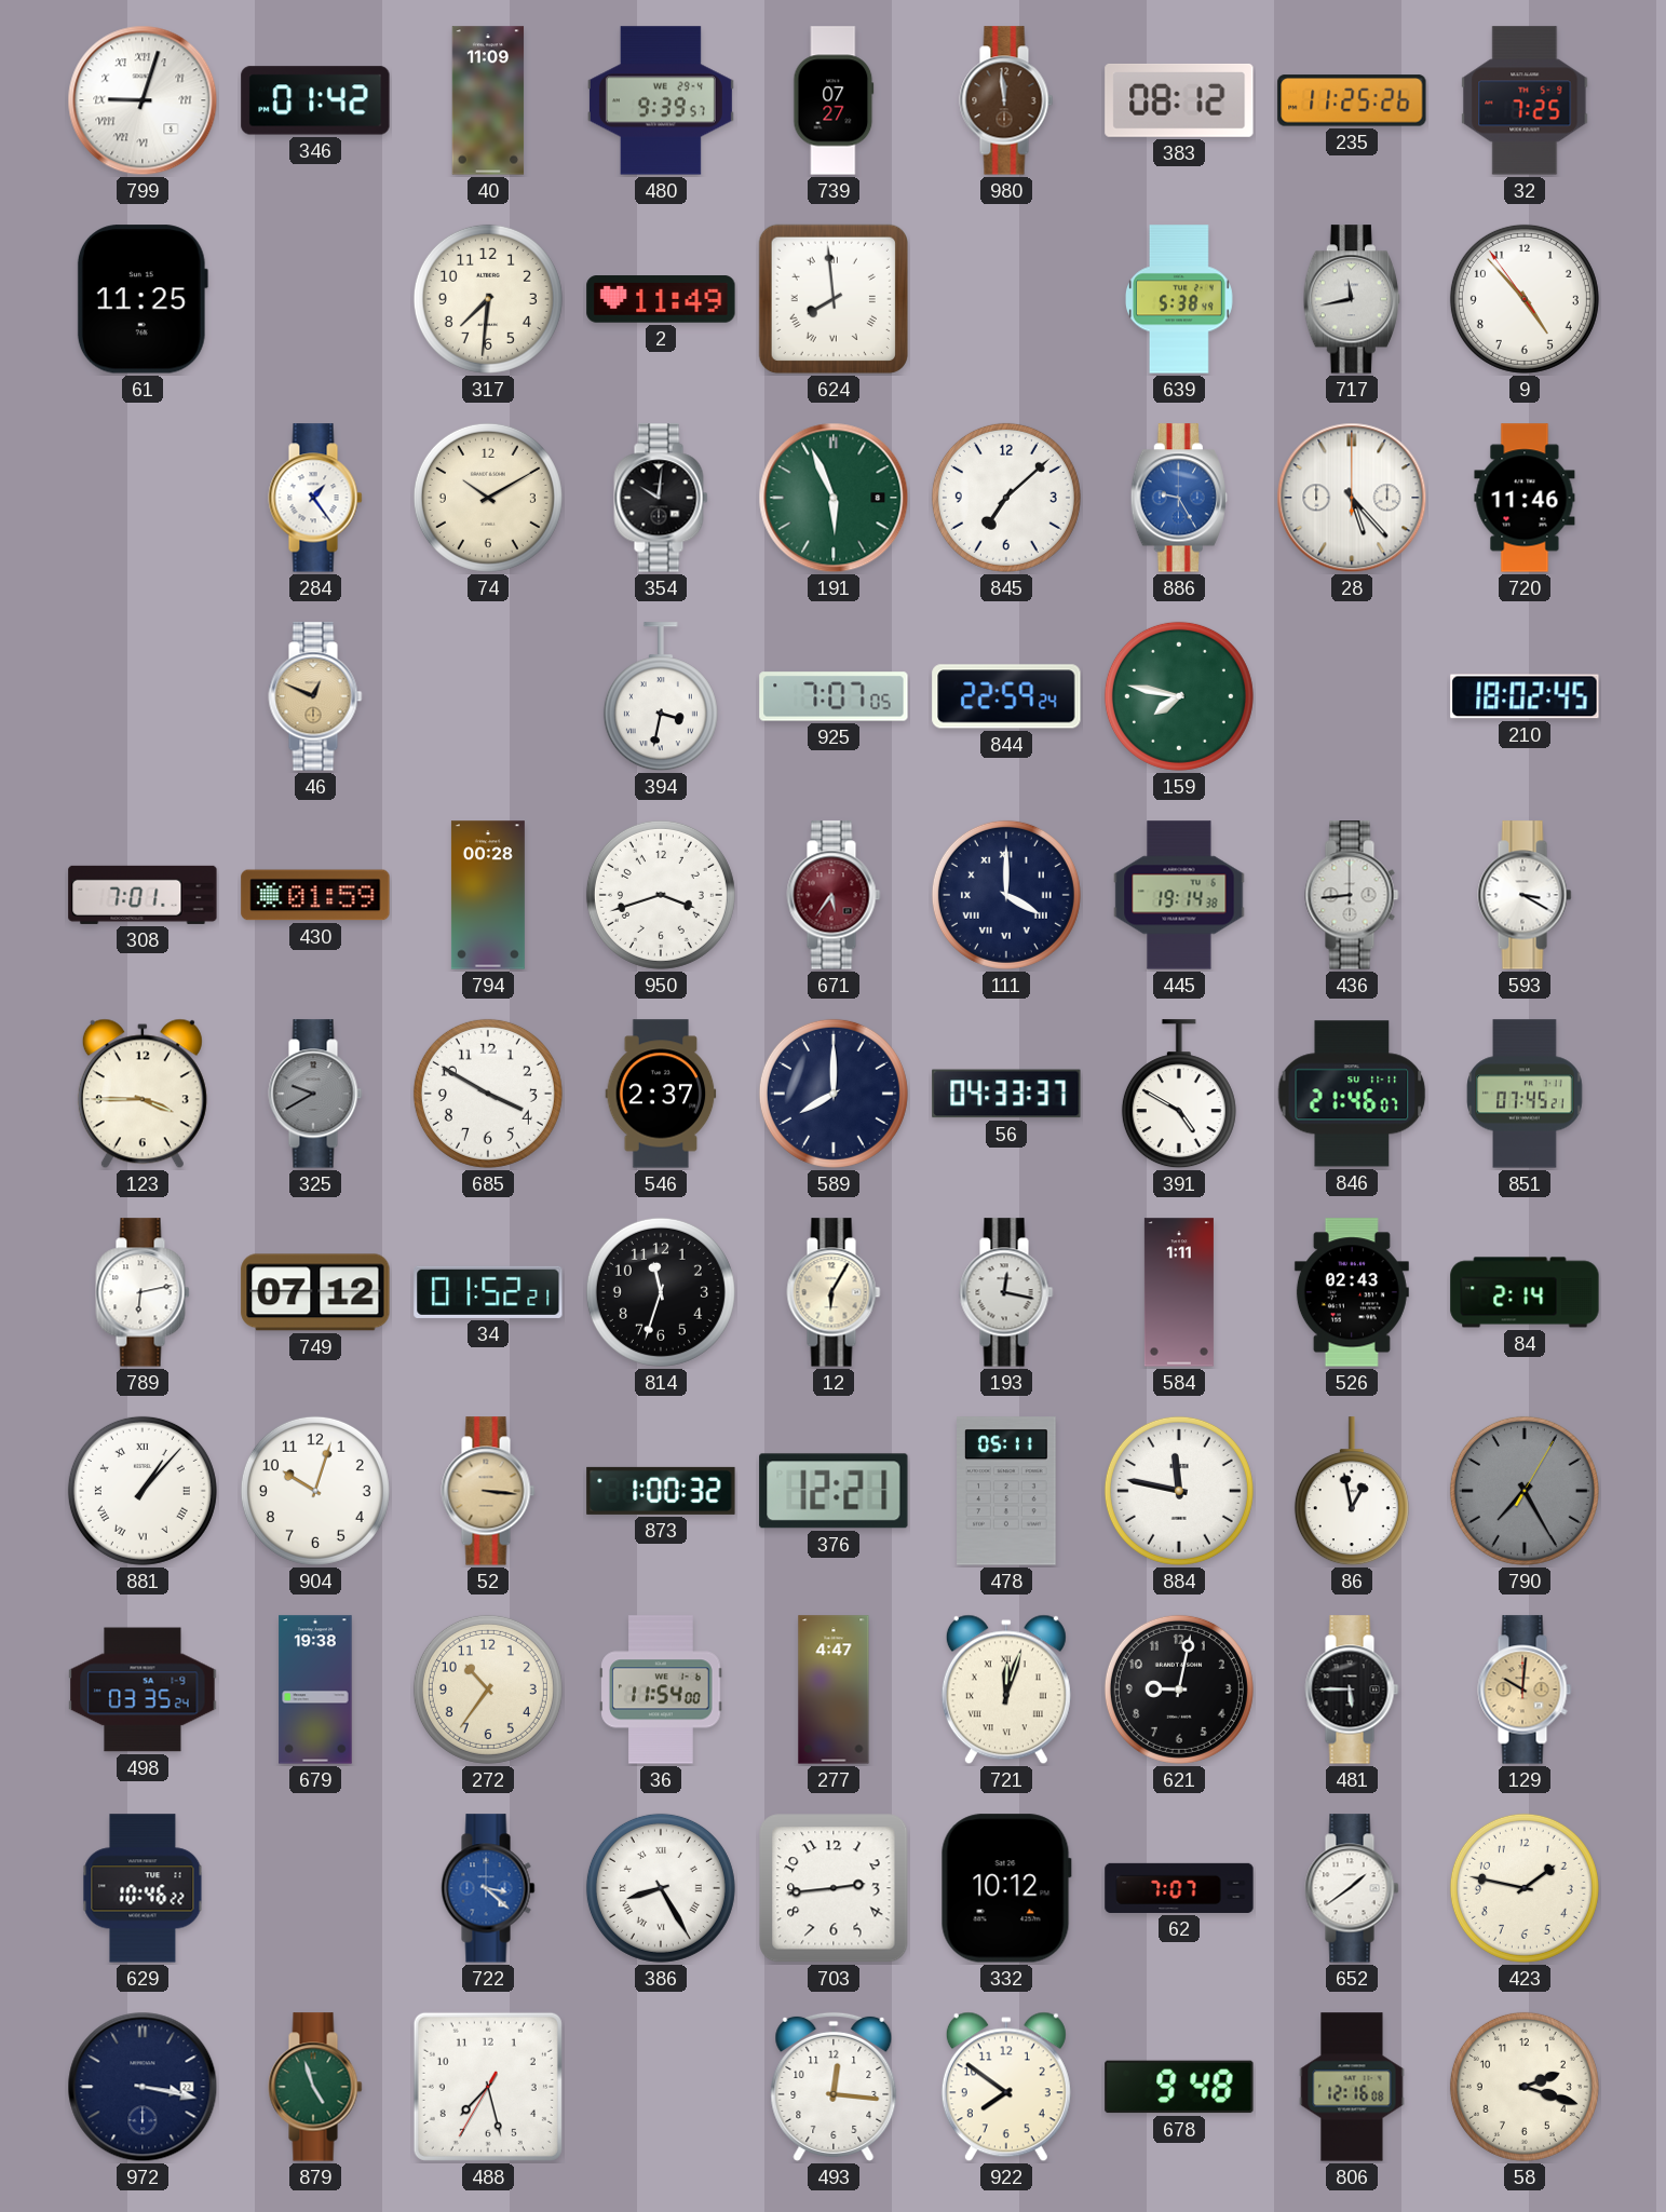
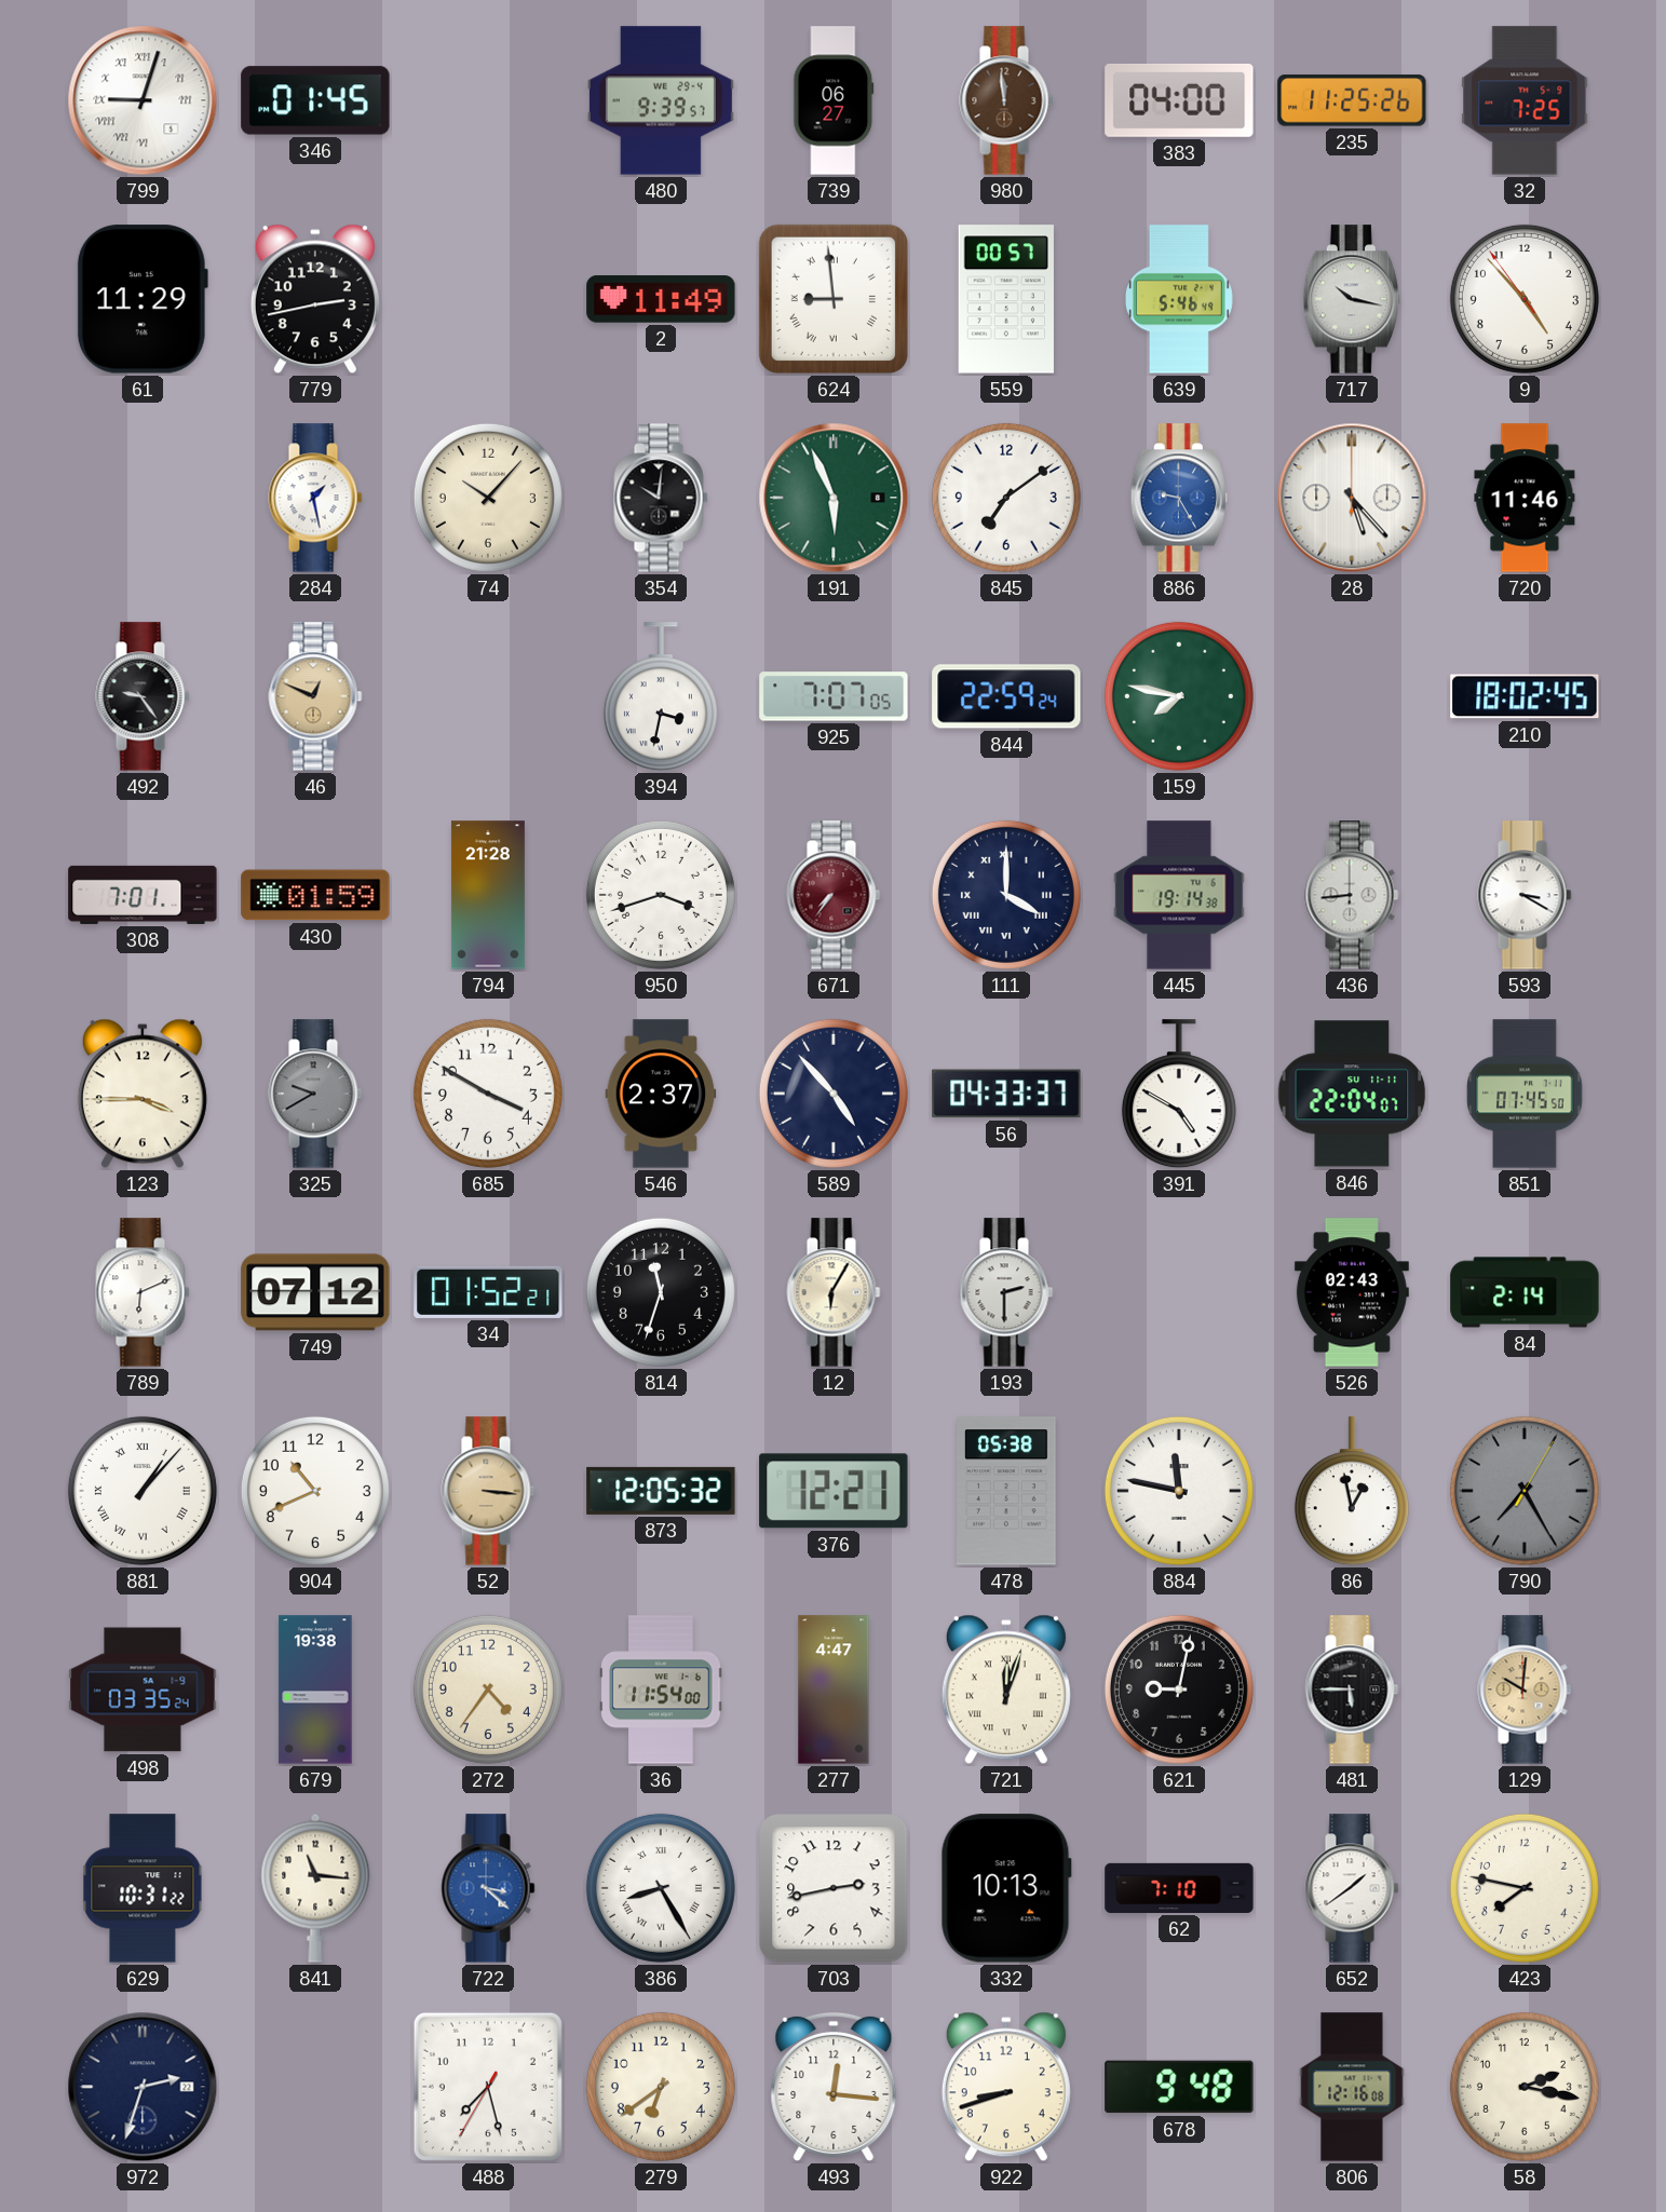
346: 01:42 -> 01:45 (315, 100)
40: 11:09 -> none (488, 100)
739: 07:27 -> 06:27 (834, 100)
383: 08:12 -> 04:00 (1179, 100)
61: 11:25 -> 11:29 (143, 299)
779: none -> 2:43 (315, 299)
317: 7:31 -> none (488, 299)
624: 7:59 -> 8:59 (834, 299)
559: none -> 00:57 (1006, 299)
639: 5:38 -> 5:46 (1179, 299)
717: 11:43 -> 10:17 (1352, 299)
284: 1:24 -> 1:28 (315, 498)
74: 10:10 -> 10:07 (488, 498)
845: 7:08 -> 7:09 (1006, 498)
492: none -> 9:24 (143, 696)
794: 00:28 -> 21:28 (488, 895)
671: 5:36 -> 7:36 (834, 895)
589: 8:00 -> 4:53 (834, 1094)
846: 21:46 -> 22:04 (1352, 1094)
851: 07:45:21 -> 07:45:50 (1525, 1094)
789: 6:13 -> 6:11 (143, 1292)
193: 12:17 -> 2:30 (1006, 1292)
584: 1:11 -> none (1179, 1292)
904: 10:03 -> 10:41 (315, 1491)
873: 1:00 -> 12:05 (661, 1491)
478: 05:11 -> 05:38 (1006, 1491)
272: 10:36 -> 4:36 (488, 1689)
629: 10:46 -> 10:31 (143, 1888)
841: none -> 11:16 (315, 1888)
703: 2:44 -> 2:43 (834, 1888)
332: 10:12 -> 10:13 (1006, 1888)
62: 7:07 -> 7:10 (1179, 1888)
423: 1:47 -> 7:47 (1525, 1888)
972: 3:17 -> 2:33 (143, 2087)
879: 4:57 -> none (315, 2087)
279: none -> 6:39 (661, 2087)
922: 7:51 -> 8:42 (1006, 2087)
58: 2:18 -> 2:17 (1525, 2087)
